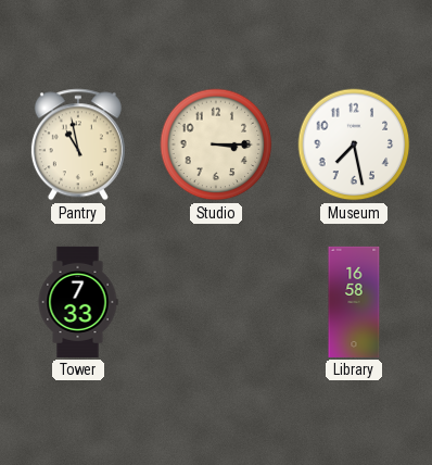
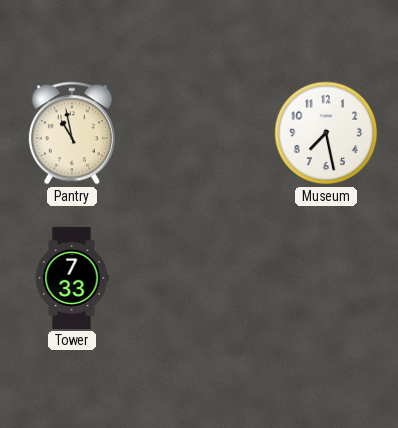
Studio: 3:15 -> none (216, 144)
Library: 16:58 -> none (354, 302)
